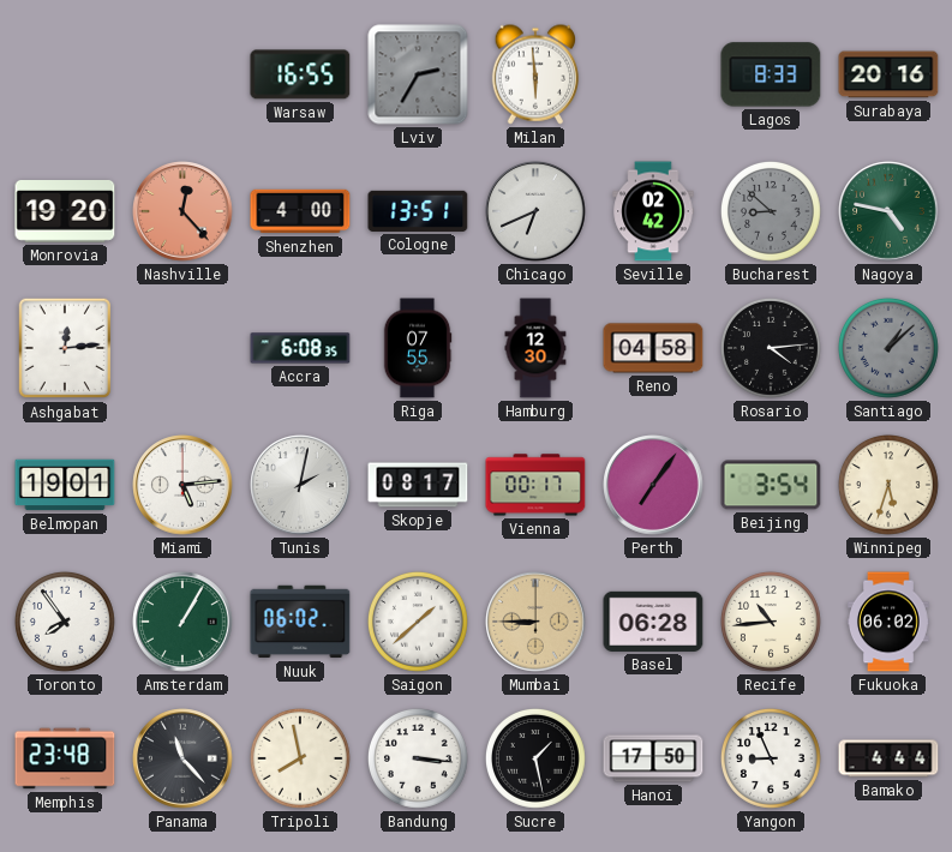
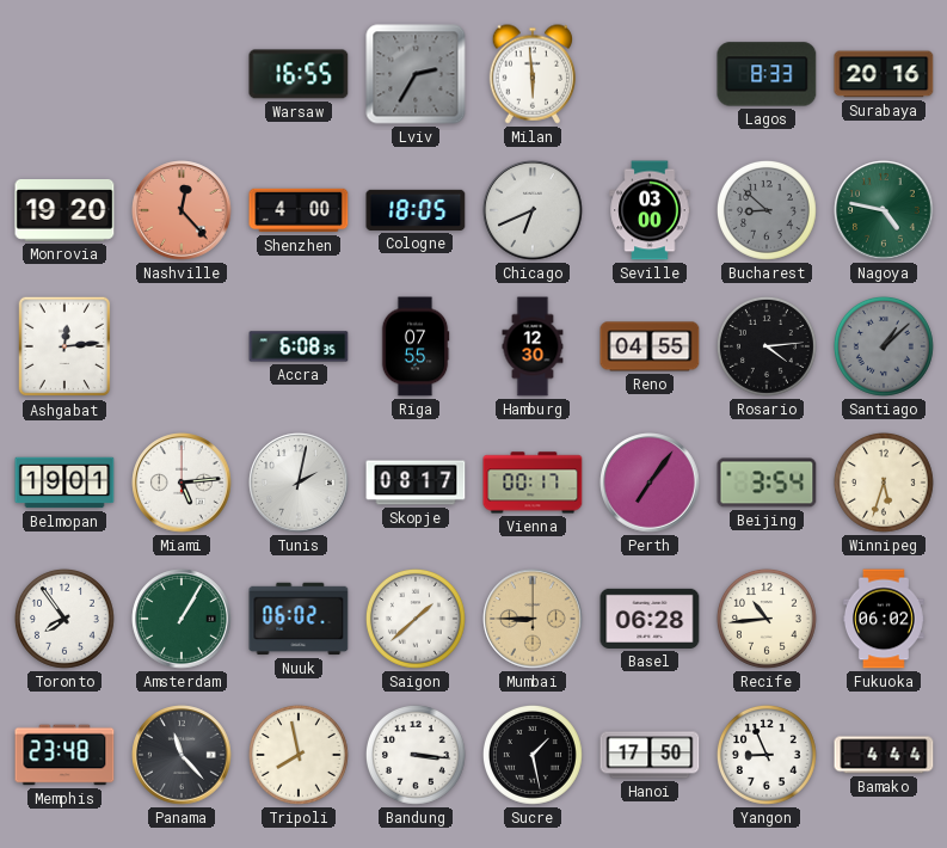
Cologne: 13:51 -> 18:05 (416, 210)
Seville: 02:42 -> 03:00 (650, 210)
Reno: 04:58 -> 04:55 (650, 346)
